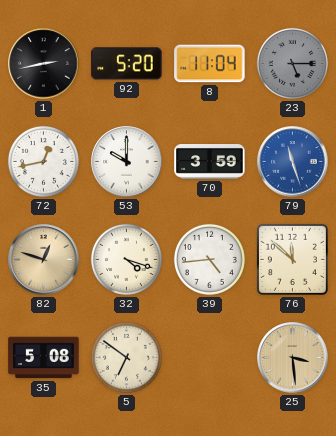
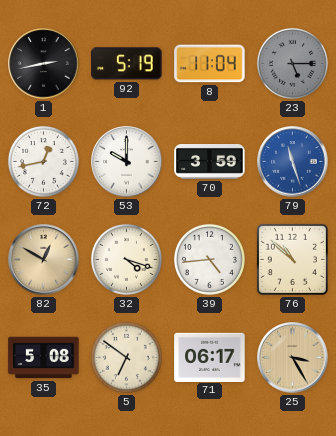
92: 5:20 -> 5:19 (127, 64)
82: 12:48 -> 12:50 (44, 260)
76: 11:52 -> 10:52 (292, 259)
71: none -> 06:17 (210, 357)
25: 3:29 -> 3:25 (293, 358)
